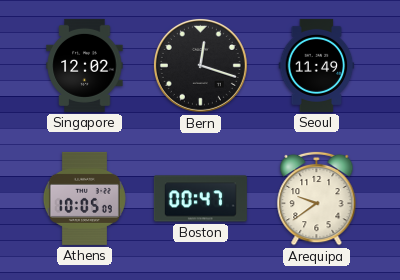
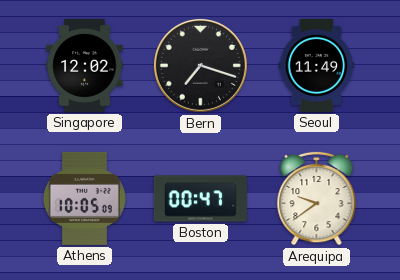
Bern: 12:18 -> 7:18 (200, 65)
